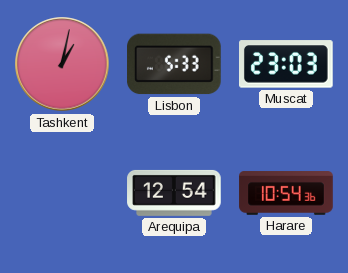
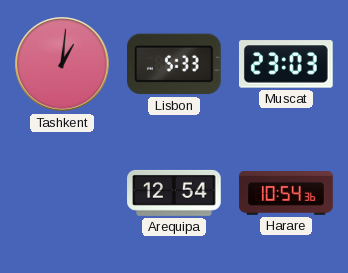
Tashkent: 1:02 -> 1:01 (62, 64)
